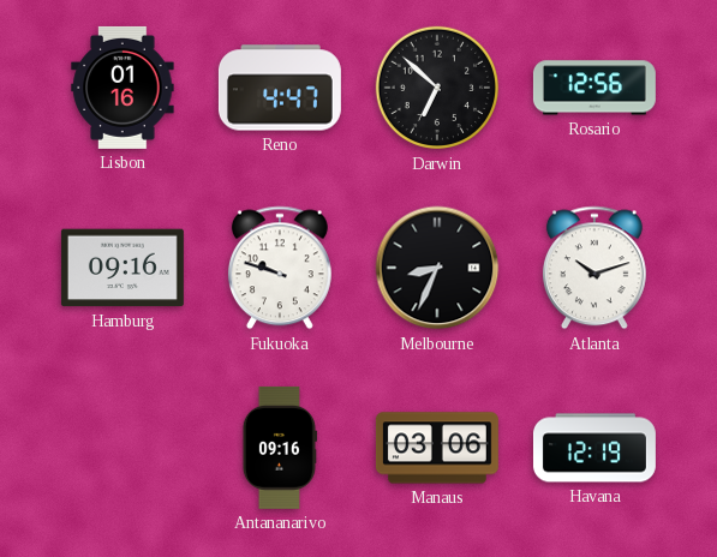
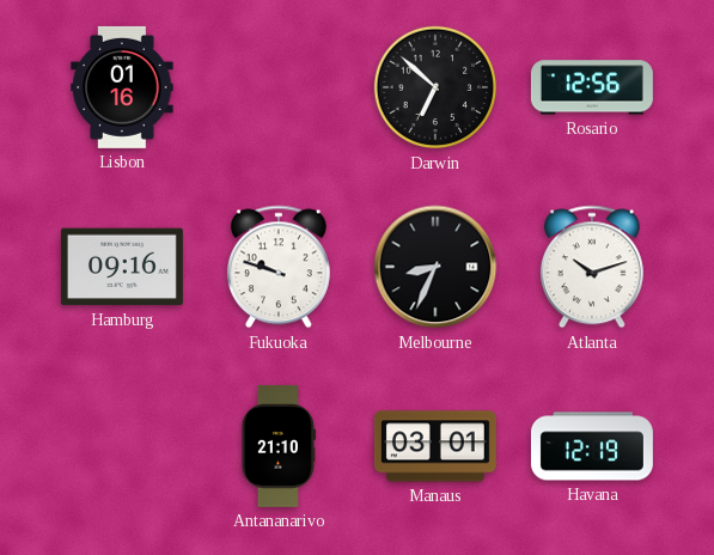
Reno: 4:47 -> none (280, 88)
Antananarivo: 09:16 -> 21:10 (279, 446)
Manaus: 03:06 -> 03:01 (435, 446)
